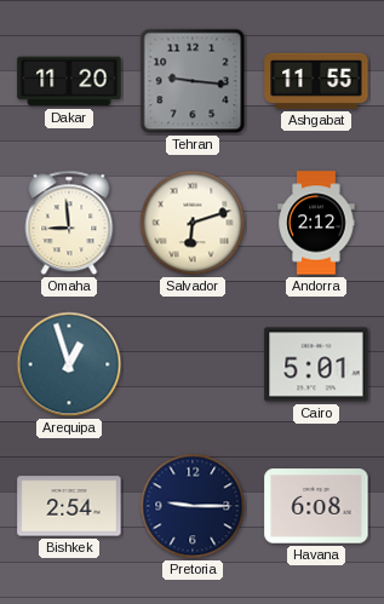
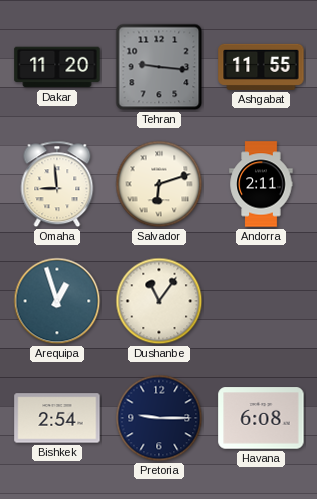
Andorra: 2:12 -> 2:11 (261, 184)
Dushanbe: none -> 11:06 (159, 301)
Cairo: 5:01 -> none (316, 364)
